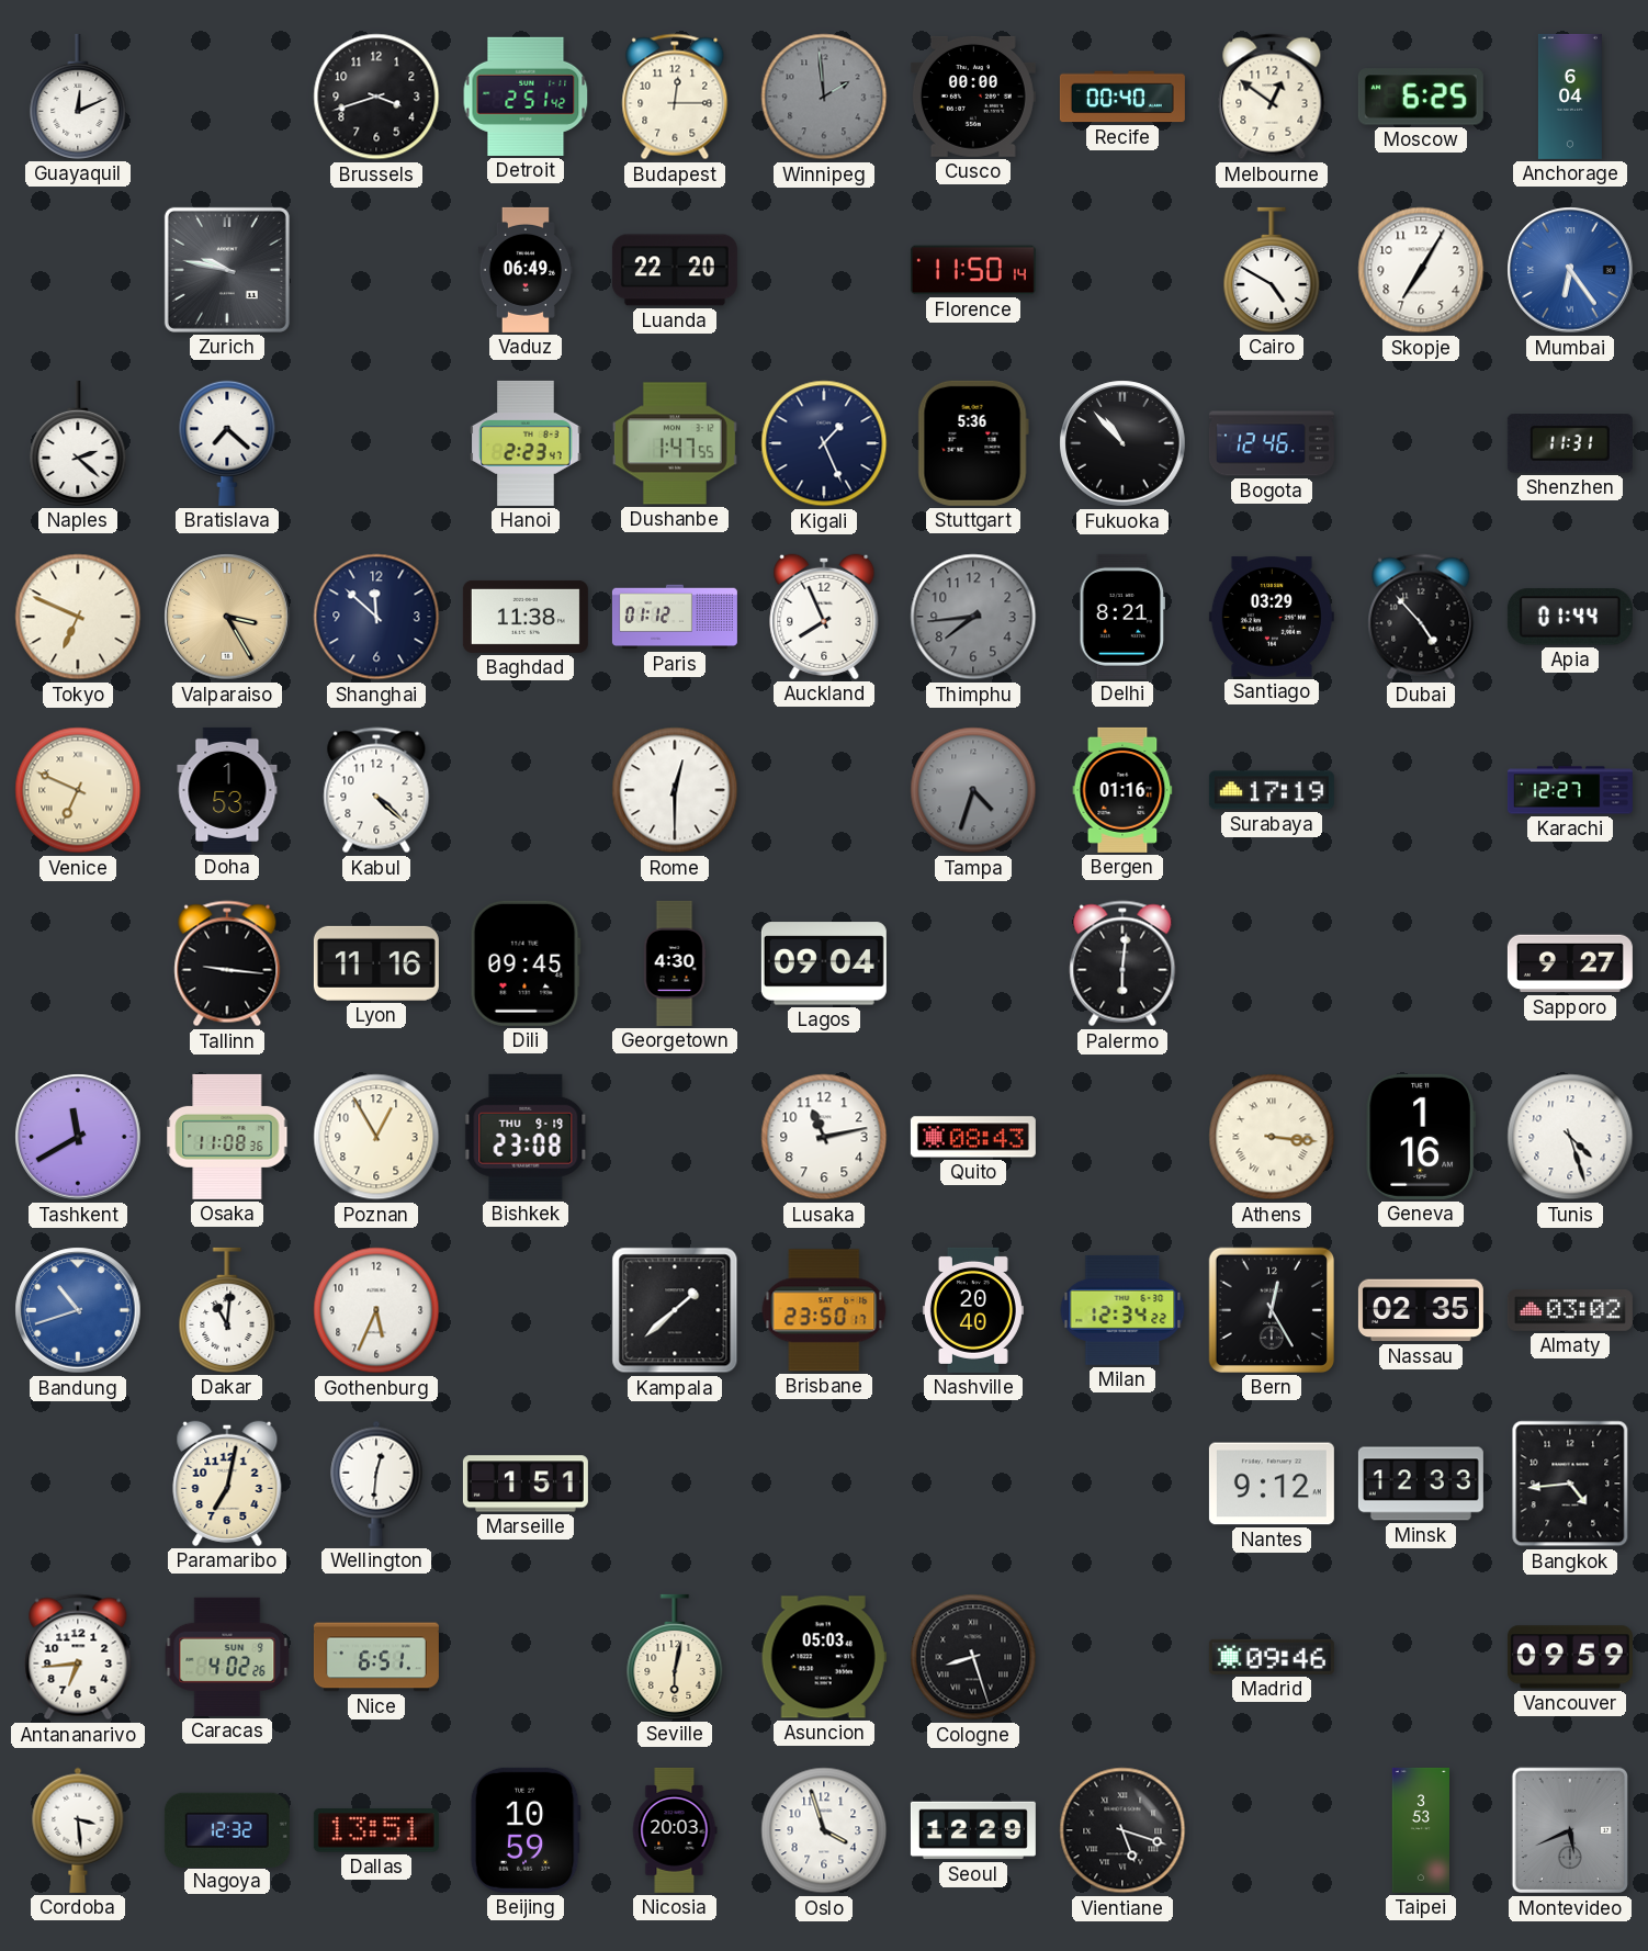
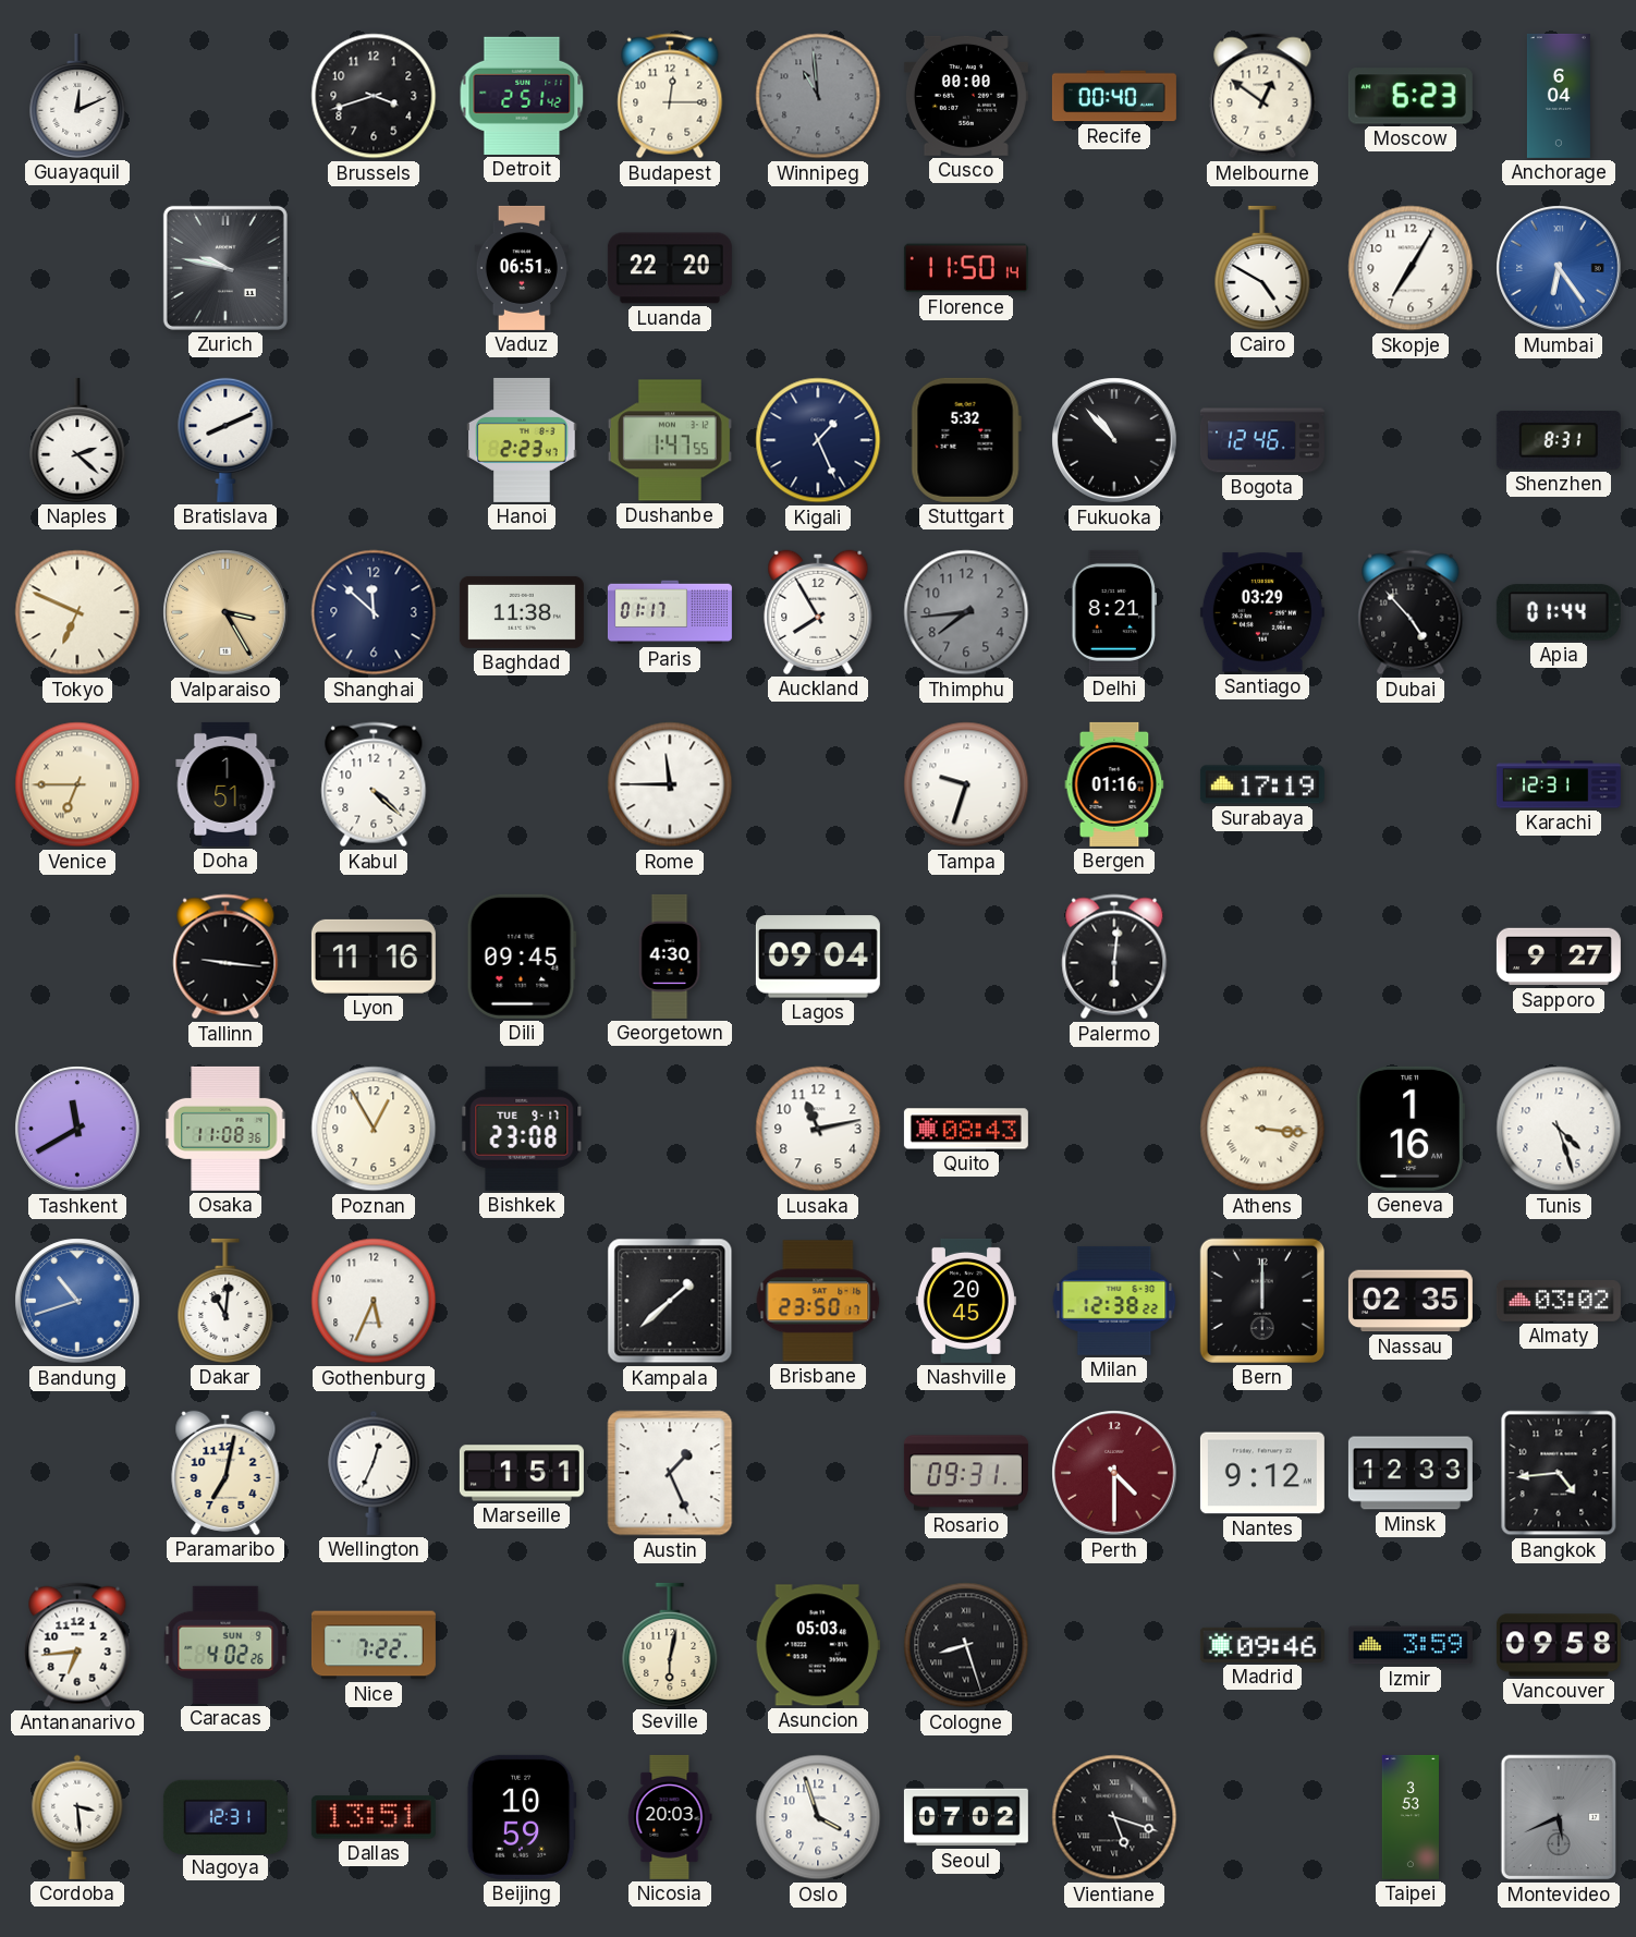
Winnipeg: 1:59 -> 10:59 (818, 96)
Moscow: 6:25 -> 6:23 (1411, 96)
Vaduz: 06:49 -> 06:51 (522, 268)
Bratislava: 7:22 -> 8:11 (225, 440)
Stuttgart: 5:36 -> 5:32 (966, 440)
Shenzhen: 11:31 -> 8:31 (1559, 440)
Paris: 01:12 -> 01:17 (670, 612)
Auckland: 7:56 -> 7:55 (818, 612)
Venice: 6:49 -> 6:45 (77, 784)
Doha: 1:53 -> 1:51 (225, 784)
Rome: 12:30 -> 11:45 (670, 784)
Tampa: 4:33 -> 9:33 (966, 784)
Tampa dial: grey -> white (966, 784)
Karachi: 12:27 -> 12:31 (1559, 784)
Bishkek date: THU 9-19 -> TUE 9-17 (522, 1129)
Nashville: 20:40 -> 20:45 (966, 1301)
Milan: 12:34 -> 12:38 (1114, 1301)
Bern: 12:25 -> 12:00 (1262, 1301)
Wellington: 12:31 -> 12:34 (374, 1473)
Austin: none -> 1:26 (670, 1473)
Rosario: none -> 09:31 (966, 1473)
Perth: none -> 4:30 (1114, 1473)
Nice: 6:51 -> 7:22 (374, 1645)
Izmir: none -> 3:59 (1411, 1645)
Vancouver: 09:59 -> 09:58 (1559, 1645)
Nagoya: 12:32 -> 12:31 (225, 1816)
Seoul: 12:29 -> 07:02 (966, 1817)
